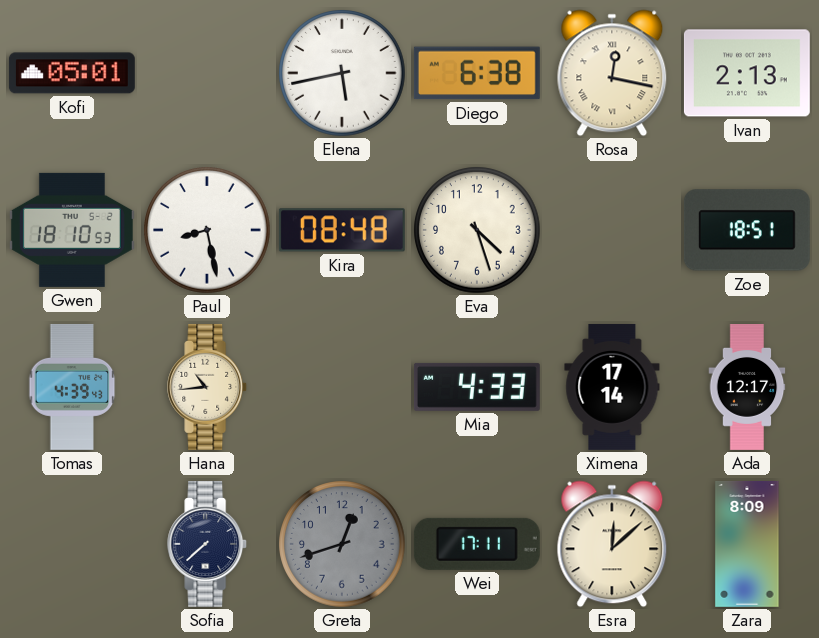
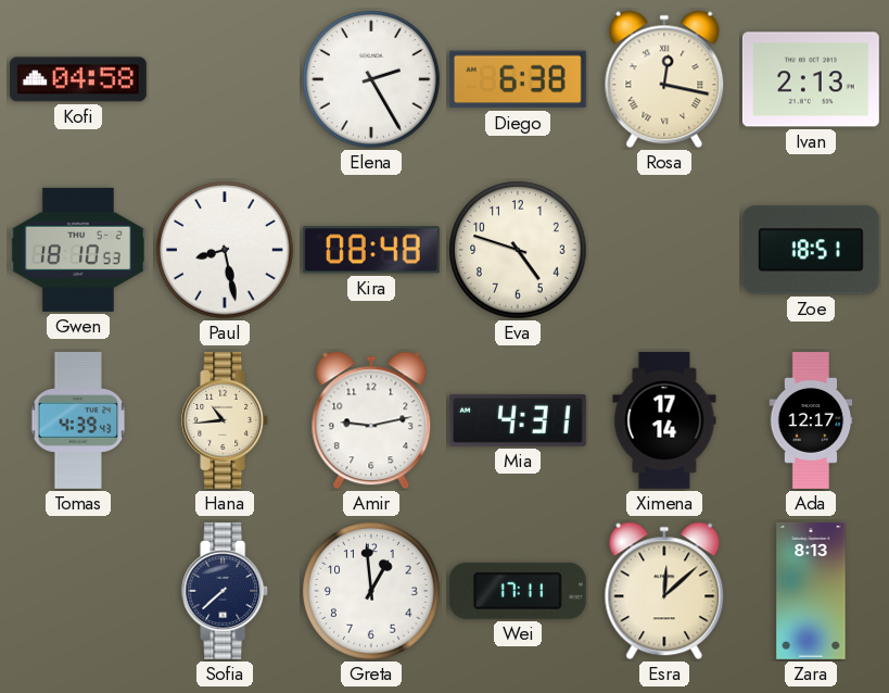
Kofi: 05:01 -> 04:58 (78, 79)
Elena: 5:43 -> 2:25 (371, 79)
Eva: 4:27 -> 4:48 (518, 250)
Amir: none -> 9:13 (371, 420)
Mia: 4:33 -> 4:31 (518, 420)
Greta: 12:42 -> 12:59 (371, 591)
Greta dial: grey -> white (371, 591)
Zara: 8:09 -> 8:13 (811, 591)
